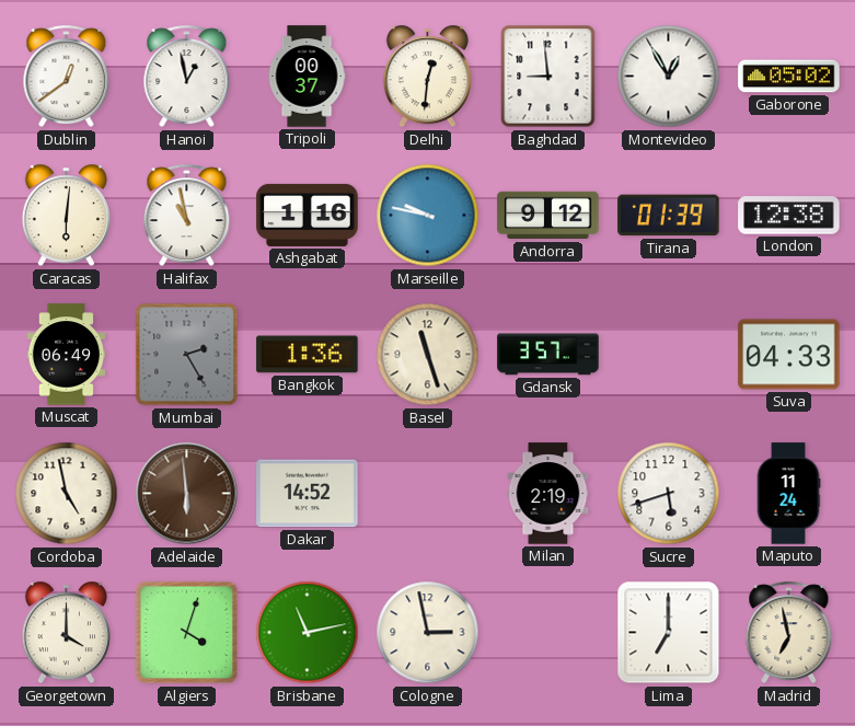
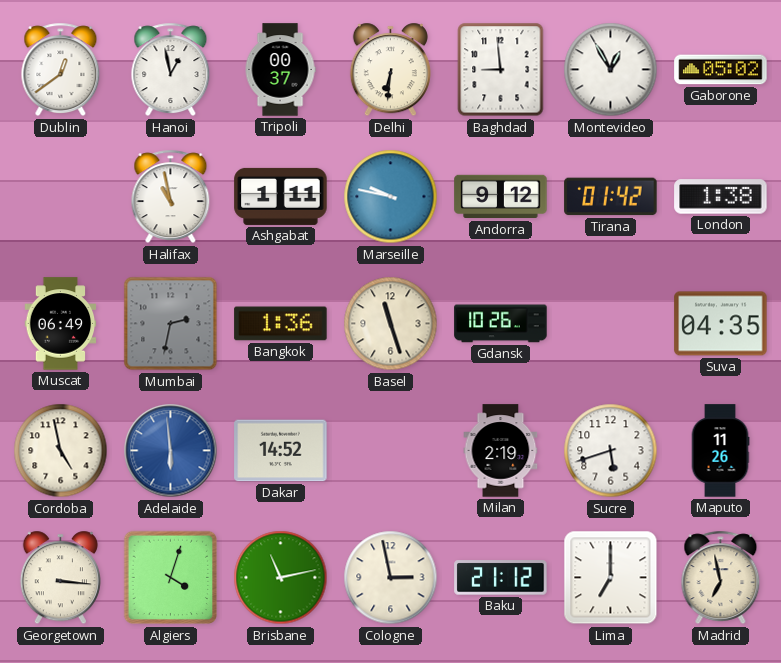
Delhi: 12:31 -> 6:31 (390, 70)
Caracas: 6:01 -> none (66, 216)
Ashgabat: 1:16 -> 1:11 (281, 196)
Tirana: 01:39 -> 01:42 (611, 197)
London: 12:38 -> 1:38 (721, 197)
Mumbai: 2:25 -> 2:32 (171, 324)
Gdansk: 3:57 -> 10:26 (501, 324)
Suva: 04:33 -> 04:35 (721, 324)
Adelaide dial: brown -> blue (171, 451)
Maputo: 11:24 -> 11:26 (720, 451)
Georgetown: 4:00 -> 3:16 (60, 578)
Baku: none -> 21:12 (501, 578)
